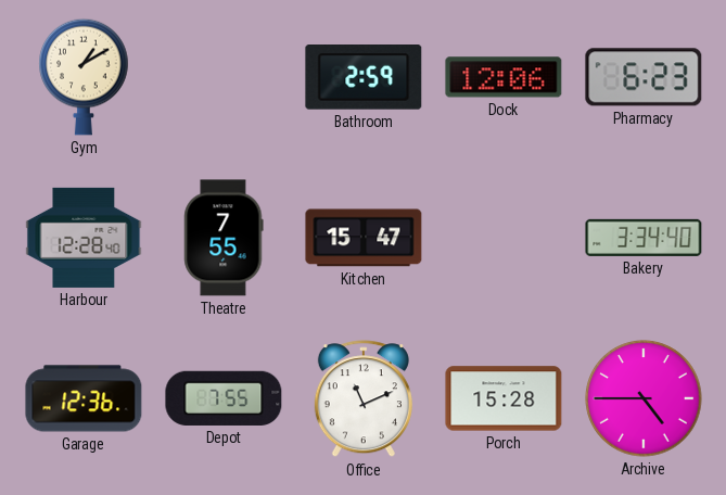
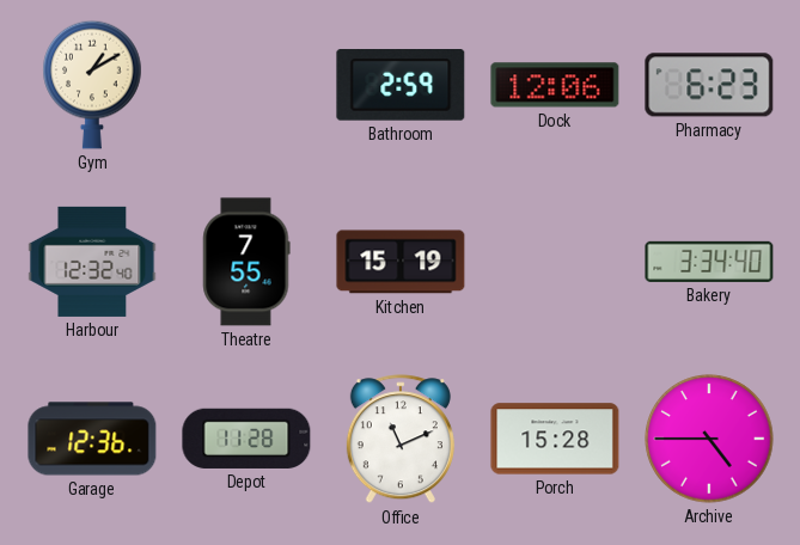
Harbour: 12:28 -> 12:32 (92, 262)
Kitchen: 15:47 -> 15:19 (401, 262)
Depot: 7:55 -> 11:28 (246, 439)
